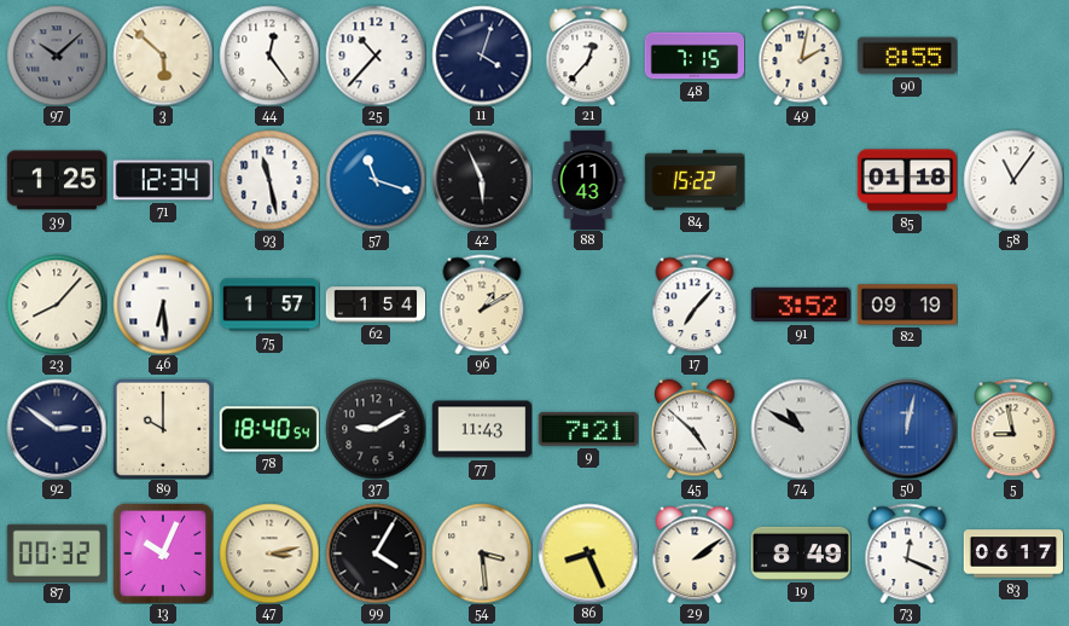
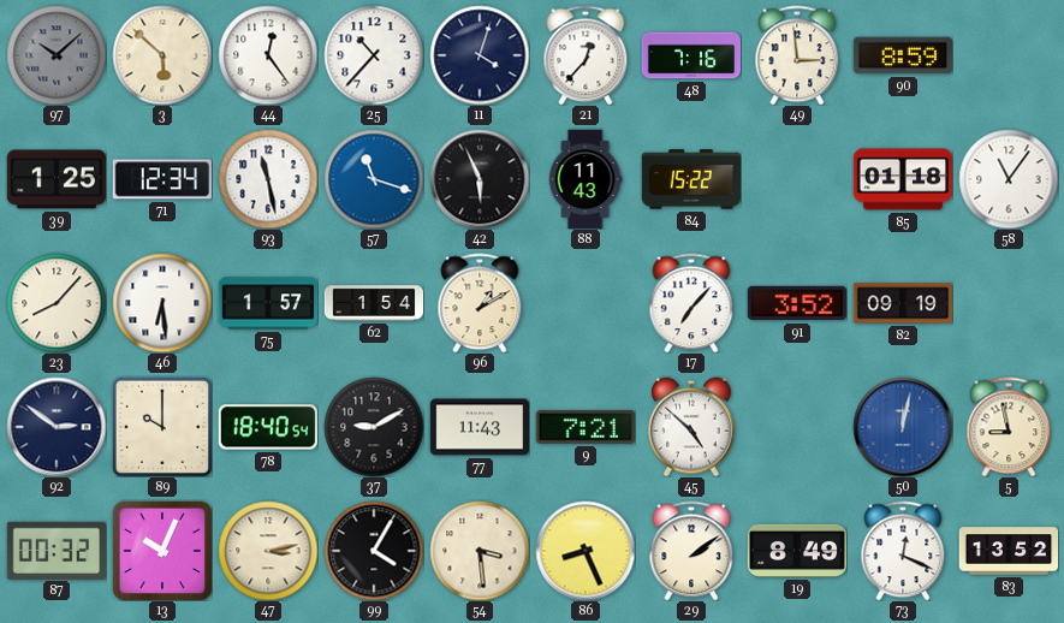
48: 7:15 -> 7:16 (691, 55)
49: 2:02 -> 2:59 (797, 55)
90: 8:55 -> 8:59 (902, 55)
74: 10:50 -> none (801, 429)
83: 06:17 -> 13:52 (1009, 551)
